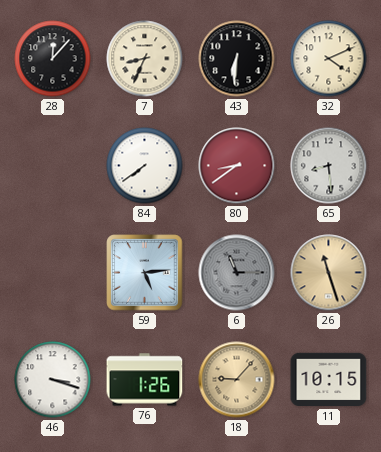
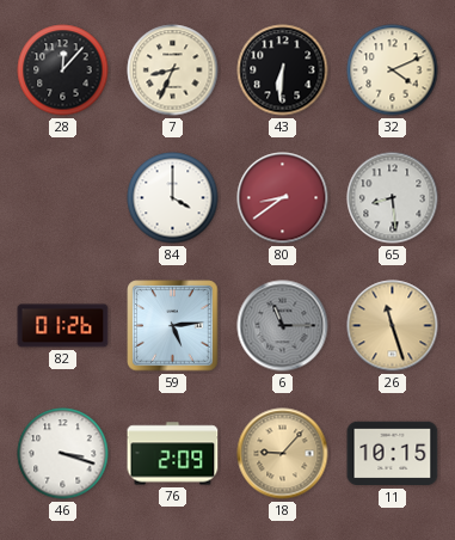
84: 7:39 -> 4:00 (173, 198)
82: none -> 01:26 (63, 326)
76: 1:26 -> 2:09 (173, 454)
